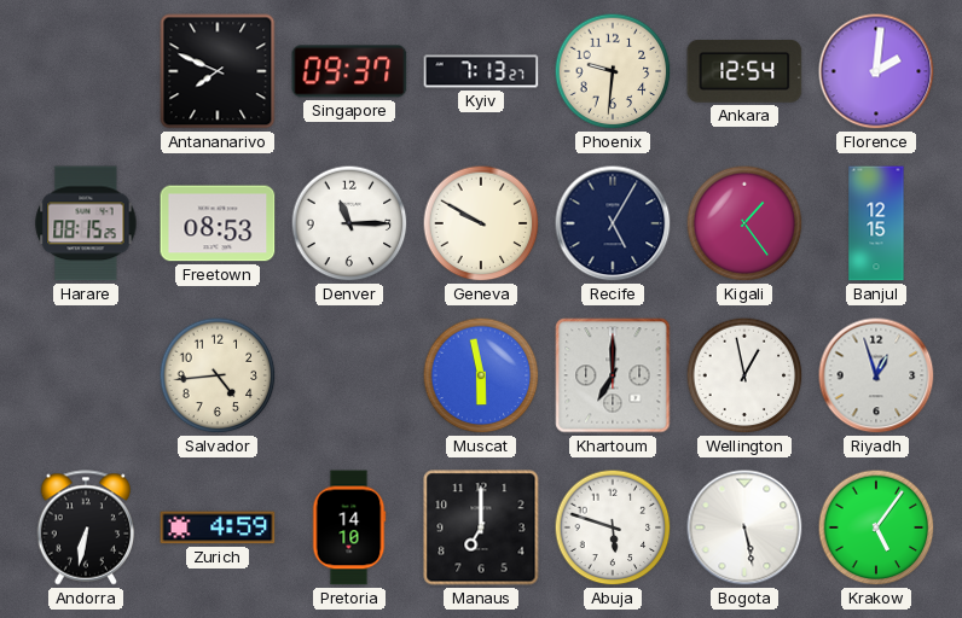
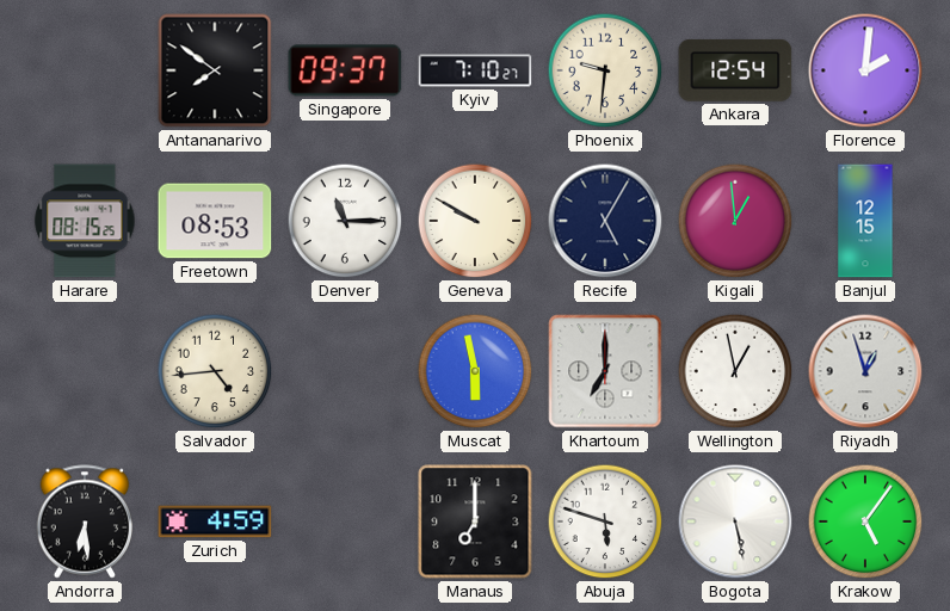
Antananarivo: 7:49 -> 7:51 (215, 70)
Kyiv: 7:13 -> 7:10 (475, 70)
Kigali: 1:24 -> 12:59 (735, 221)
Andorra: 6:32 -> 6:29 (85, 521)
Pretoria: 14:10 -> none (349, 527)
